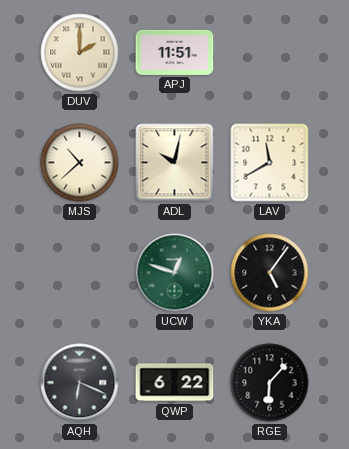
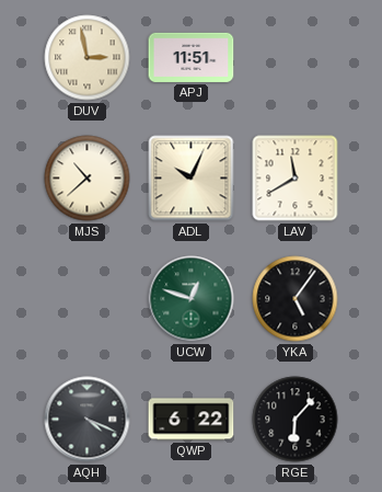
DUV: 2:00 -> 2:58 (88, 58)
ADL: 10:02 -> 10:04 (192, 179)
AQH: 6:19 -> 4:19 (88, 420)
